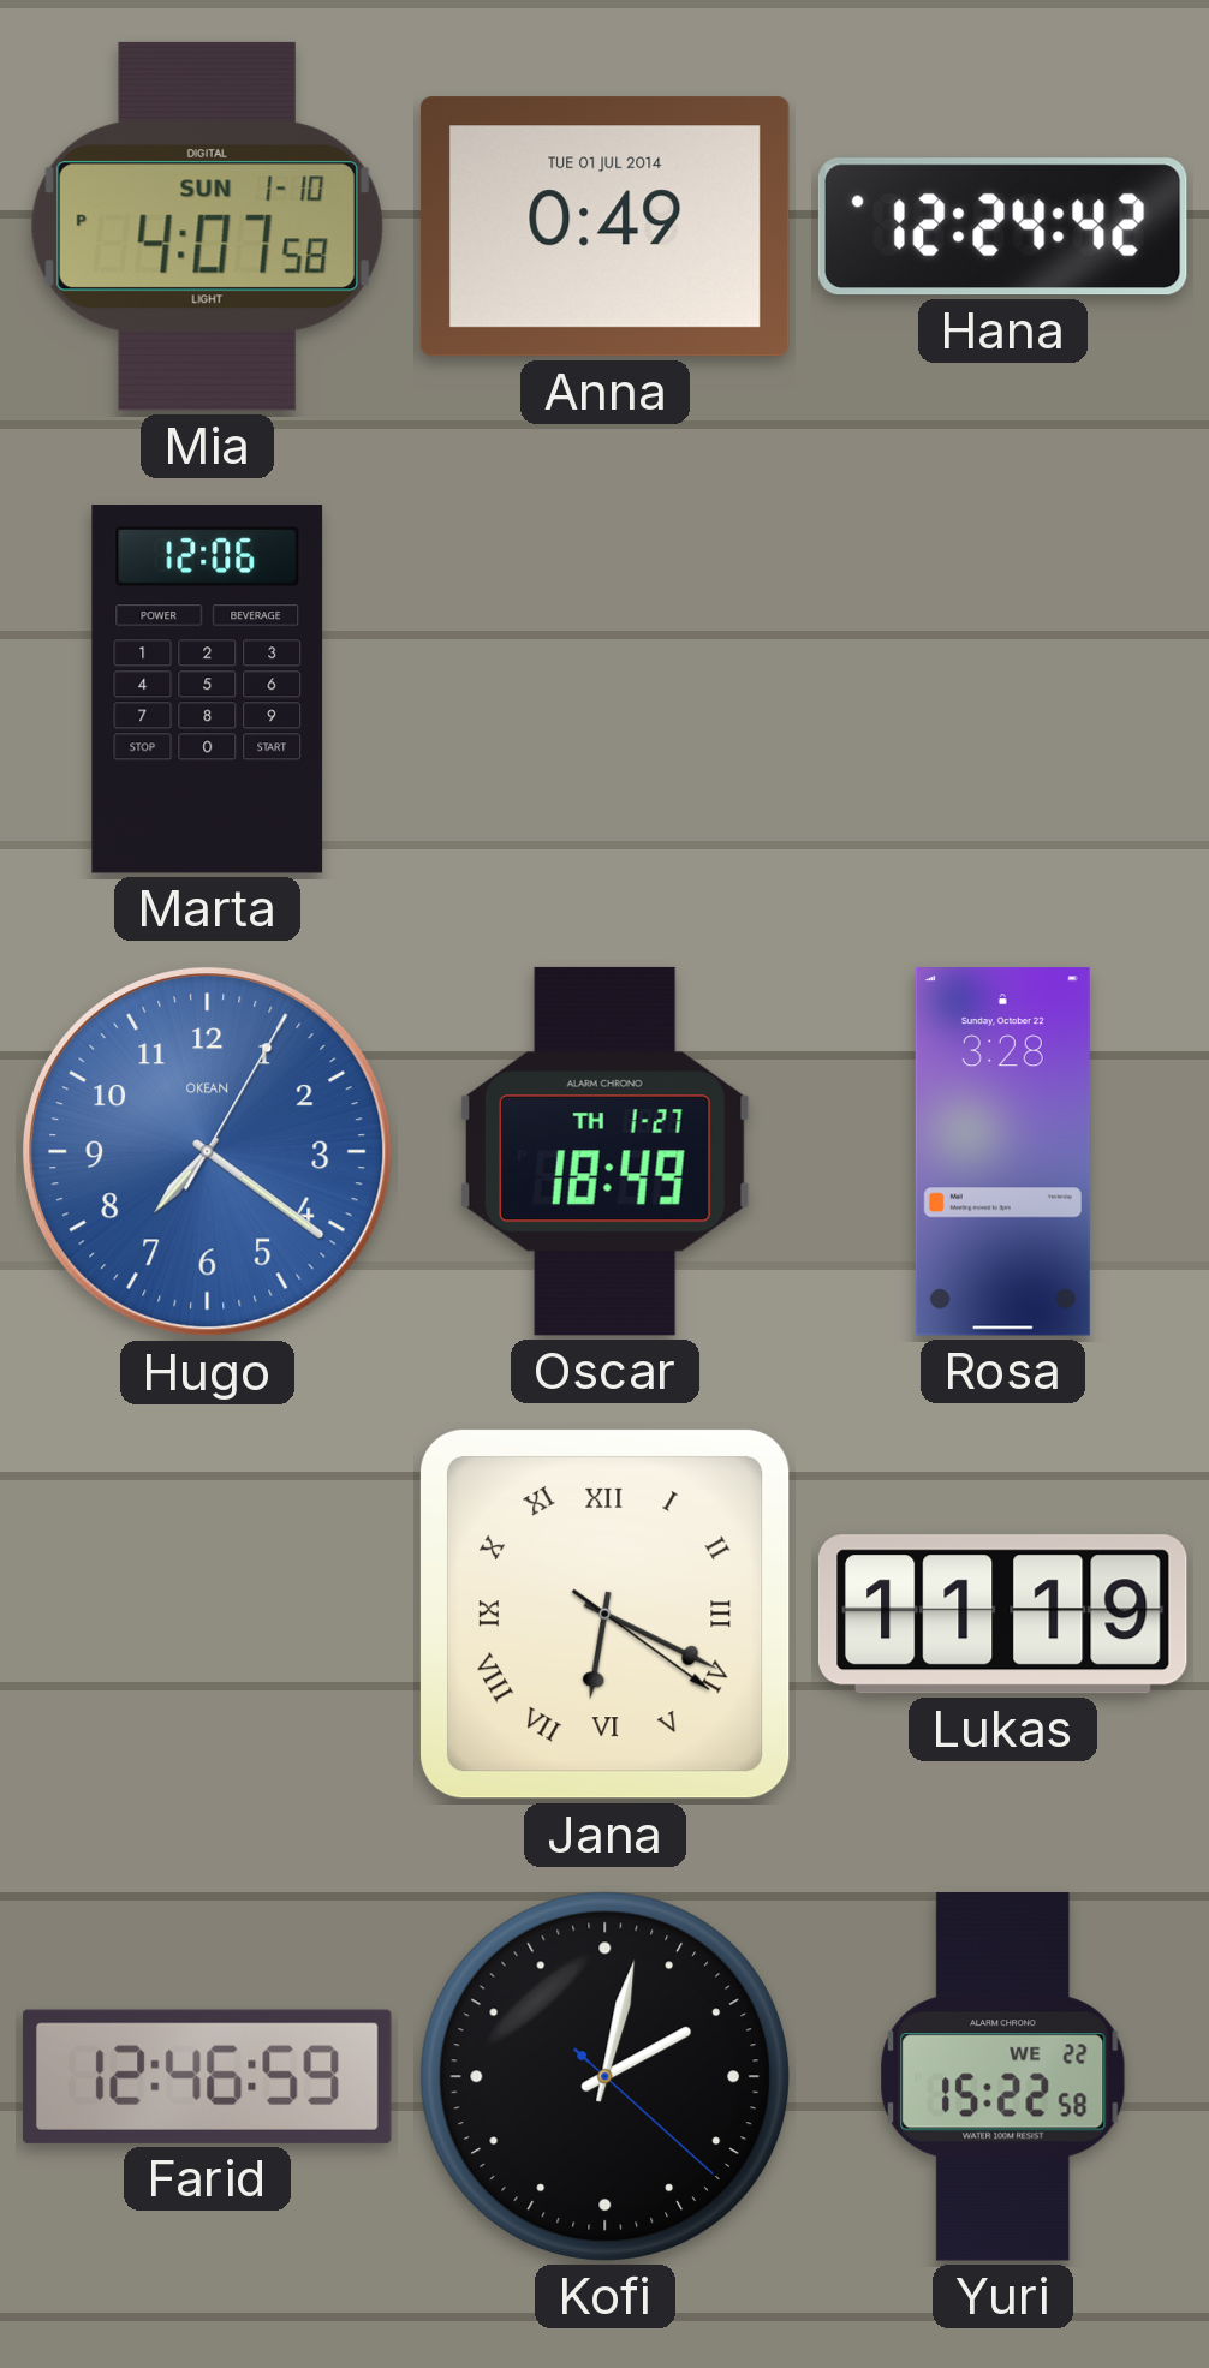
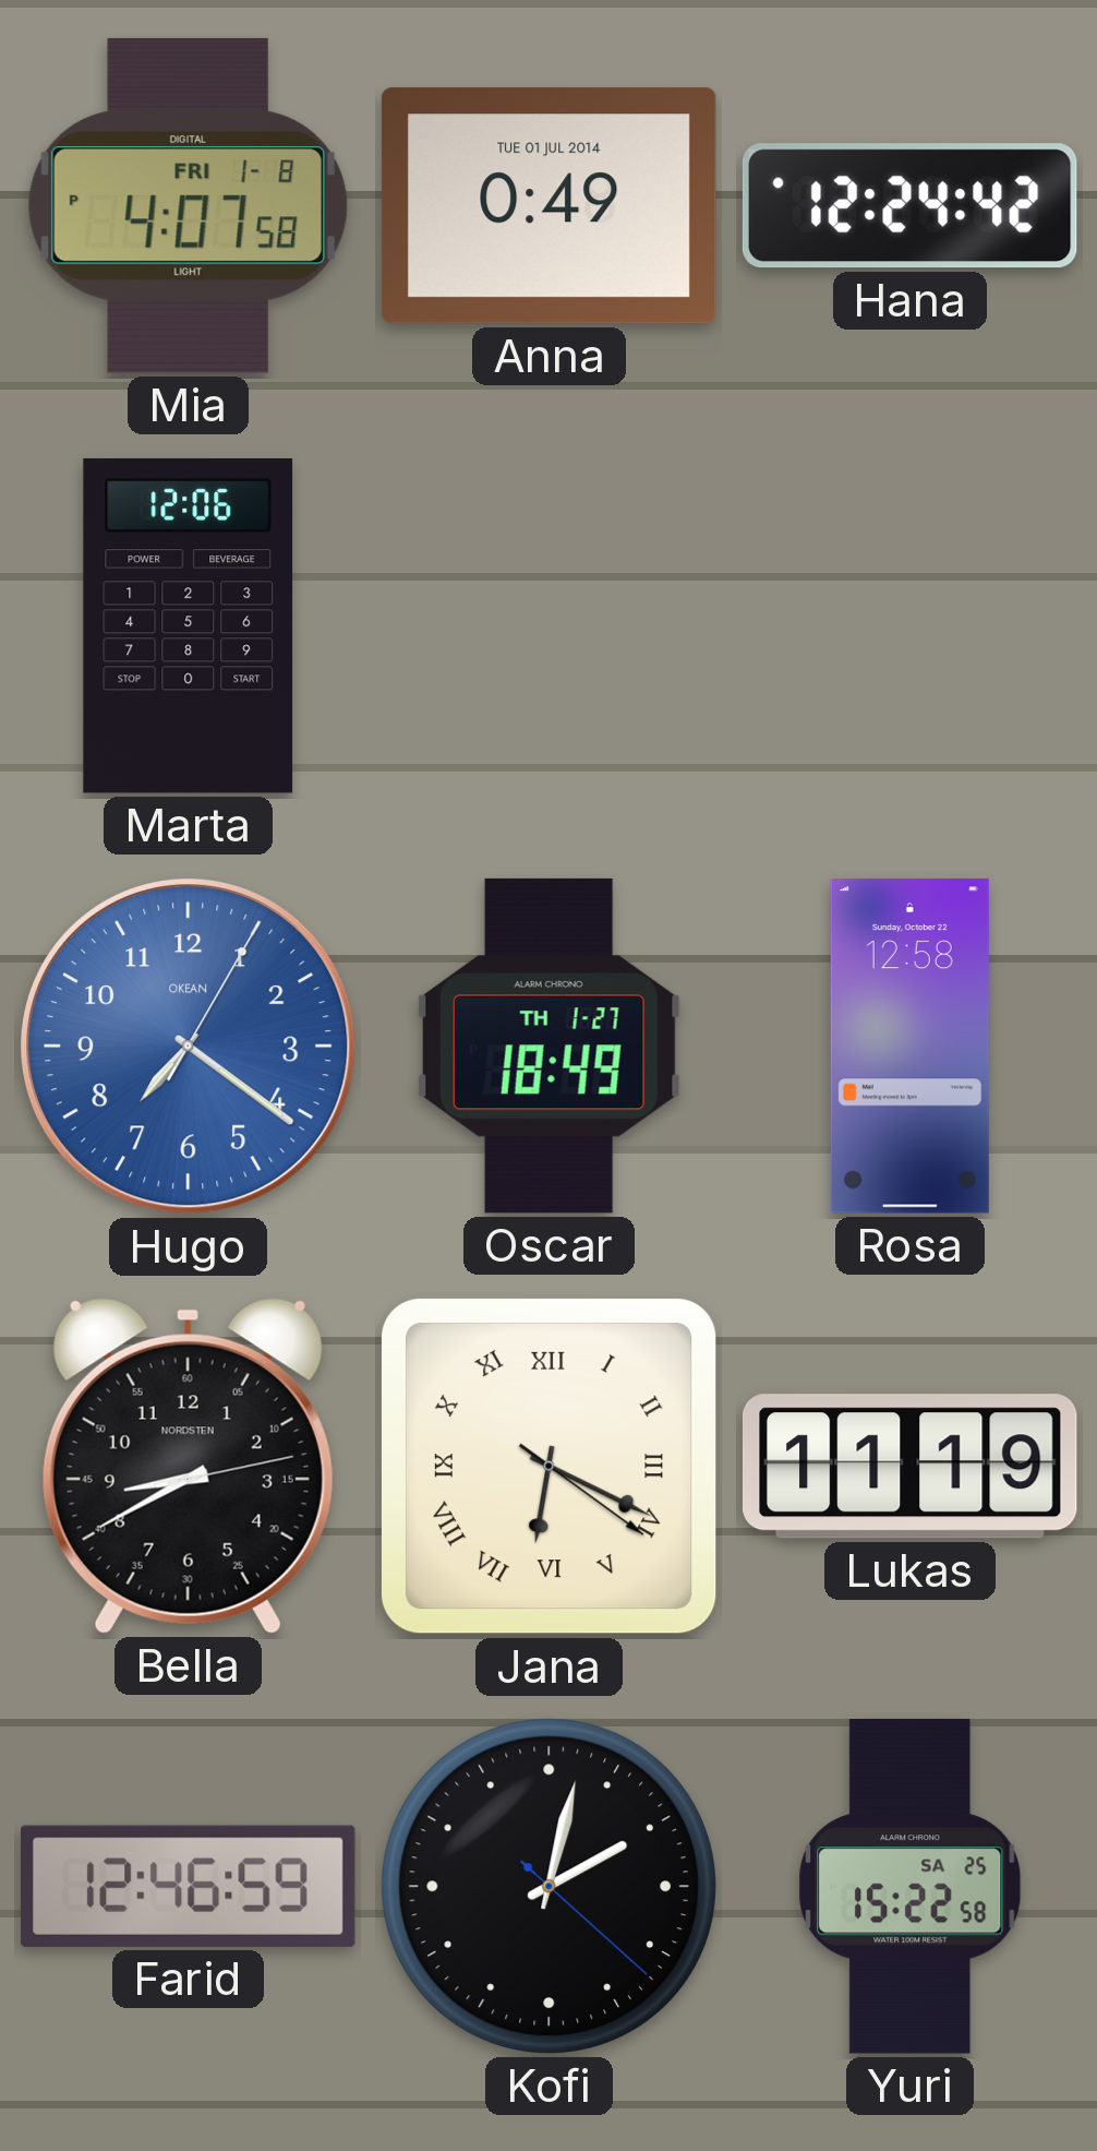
Mia date: SUN 1-10 -> FRI 1-8 (188, 205)
Rosa: 3:28 -> 12:58 (909, 1047)
Bella: none -> 8:40 (188, 1466)
Yuri date: WE 22 -> SA 25 (911, 1887)
